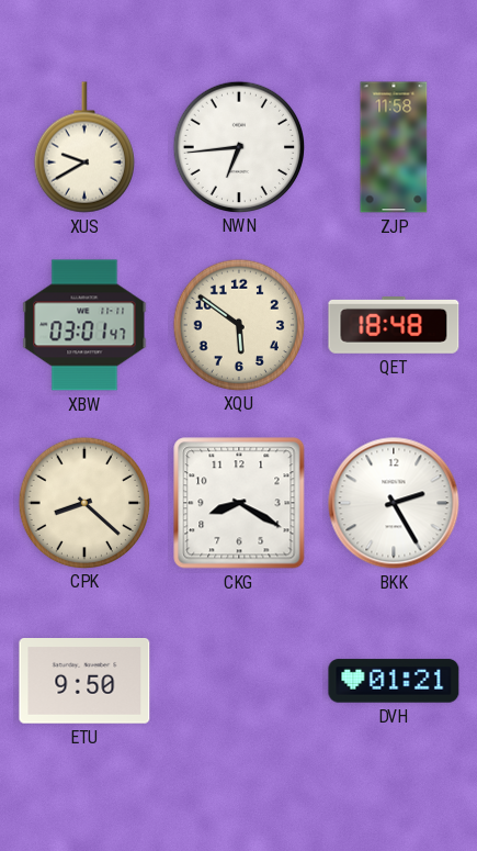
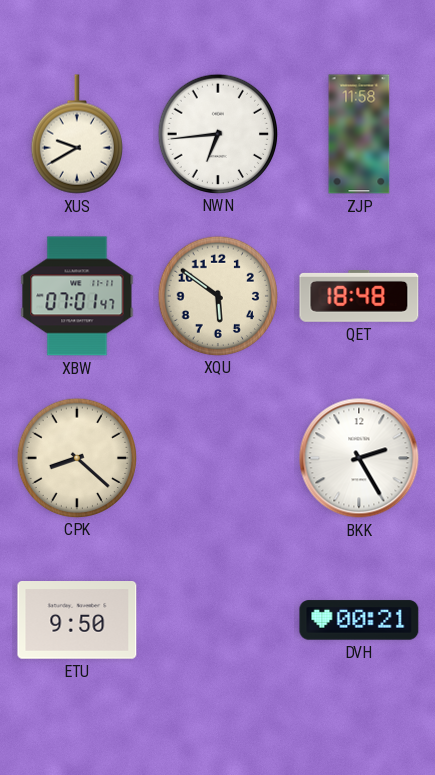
XBW: 03:01 -> 07:01 (77, 296)
CKG: 8:20 -> none (239, 503)
DVH: 01:21 -> 00:21 (359, 620)
